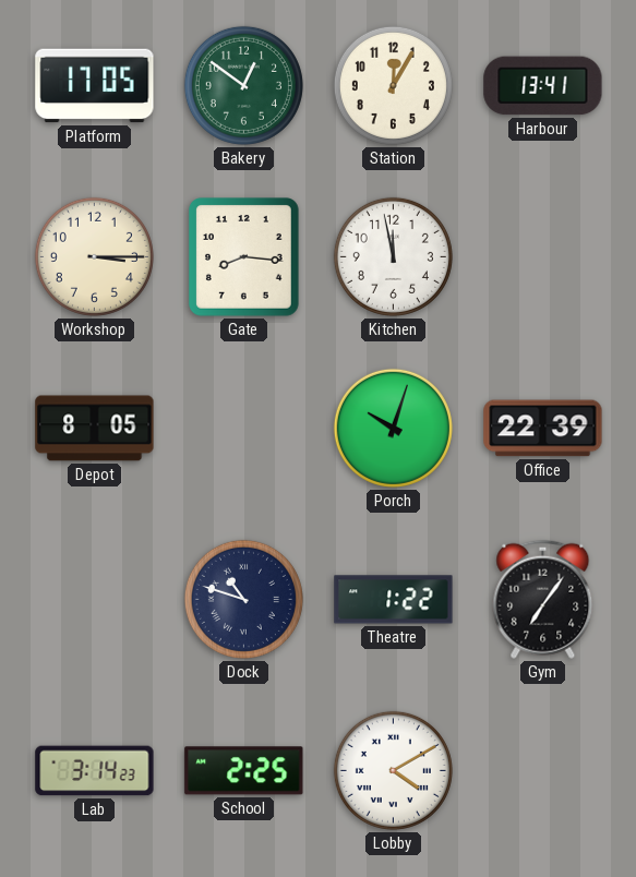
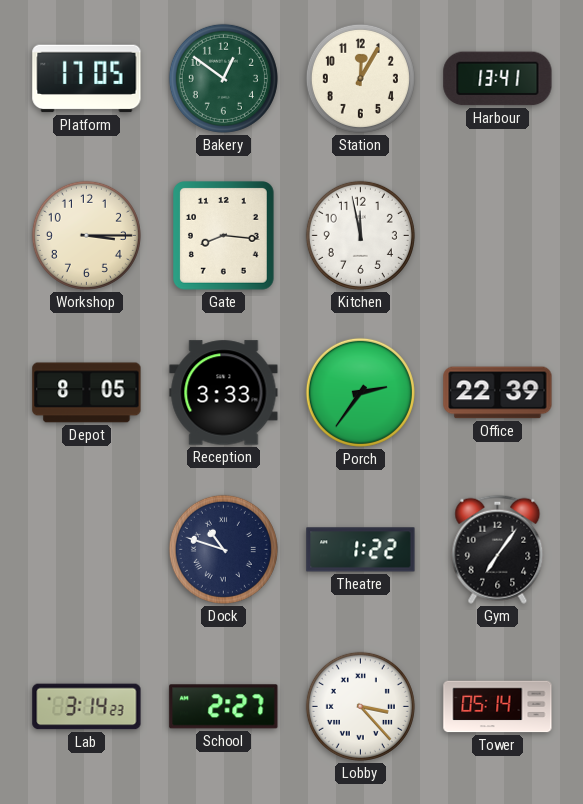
Reception: none -> 3:33 (224, 393)
Porch: 10:03 -> 2:36 (360, 392)
School: 2:25 -> 2:27 (224, 707)
Lobby: 4:10 -> 3:23 (360, 706)
Tower: none -> 05:14 (498, 707)
